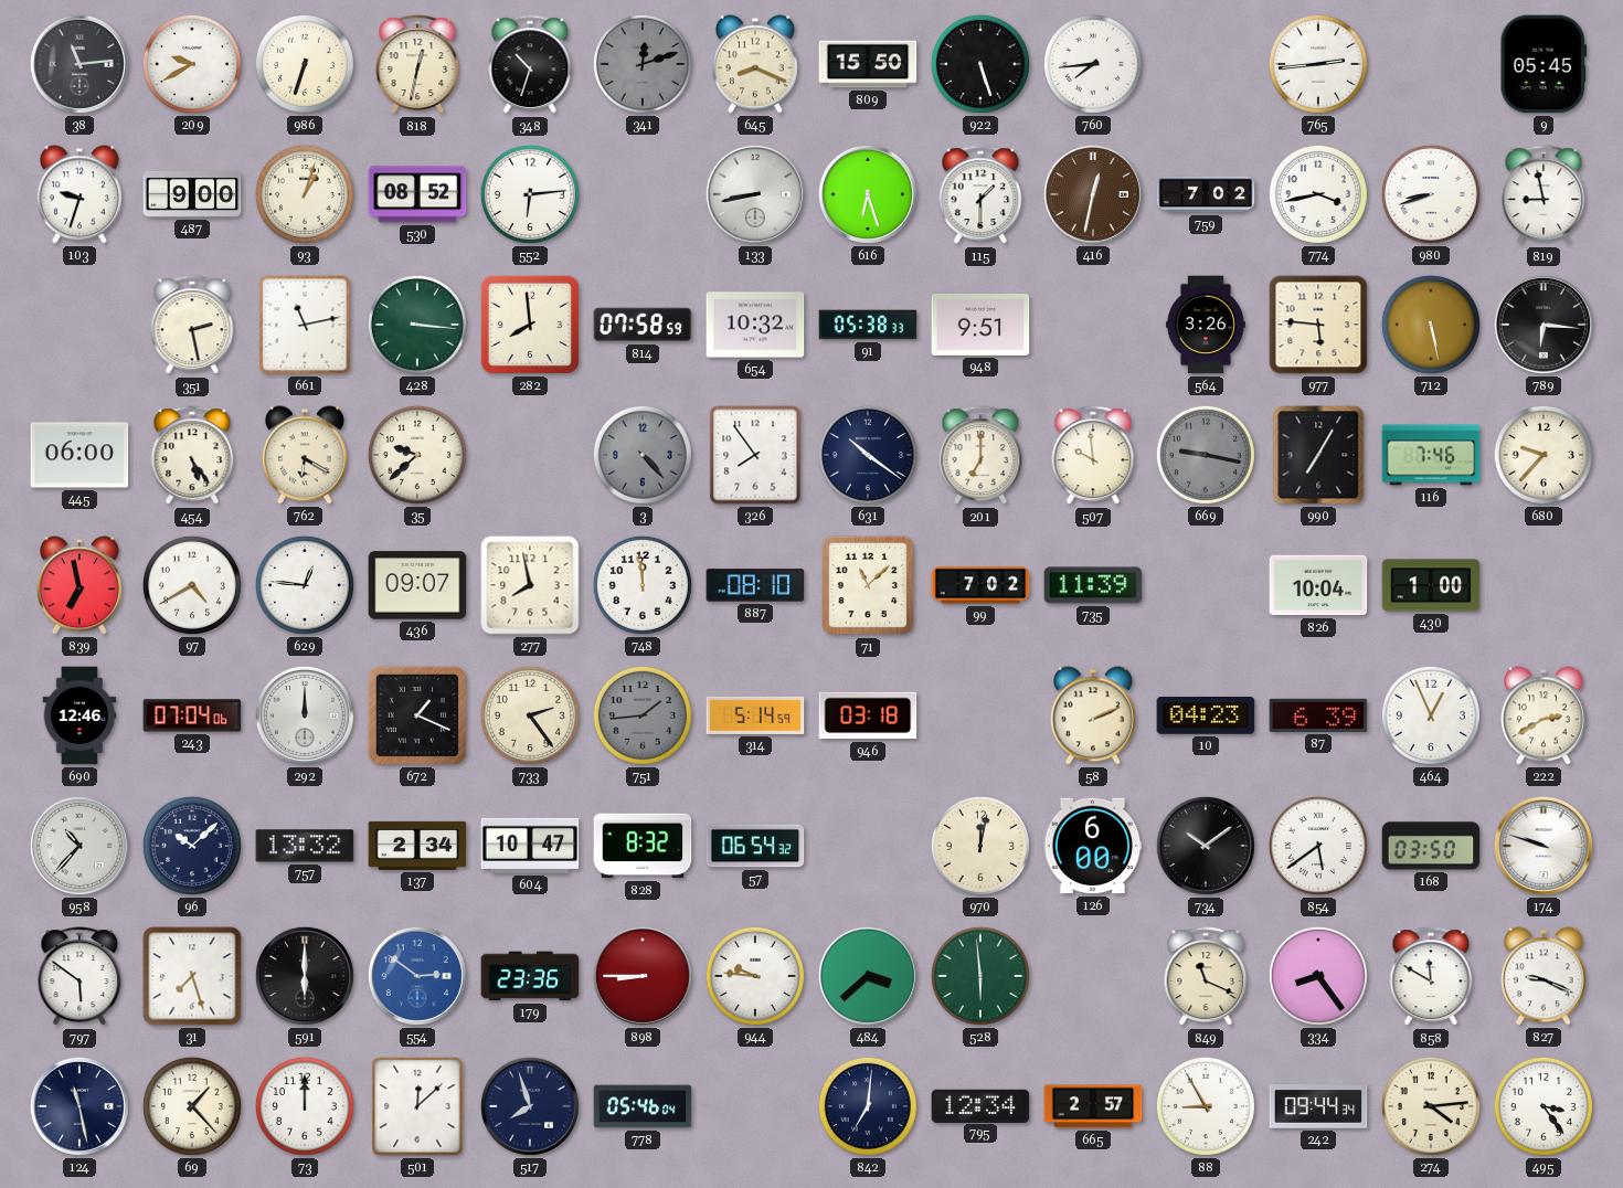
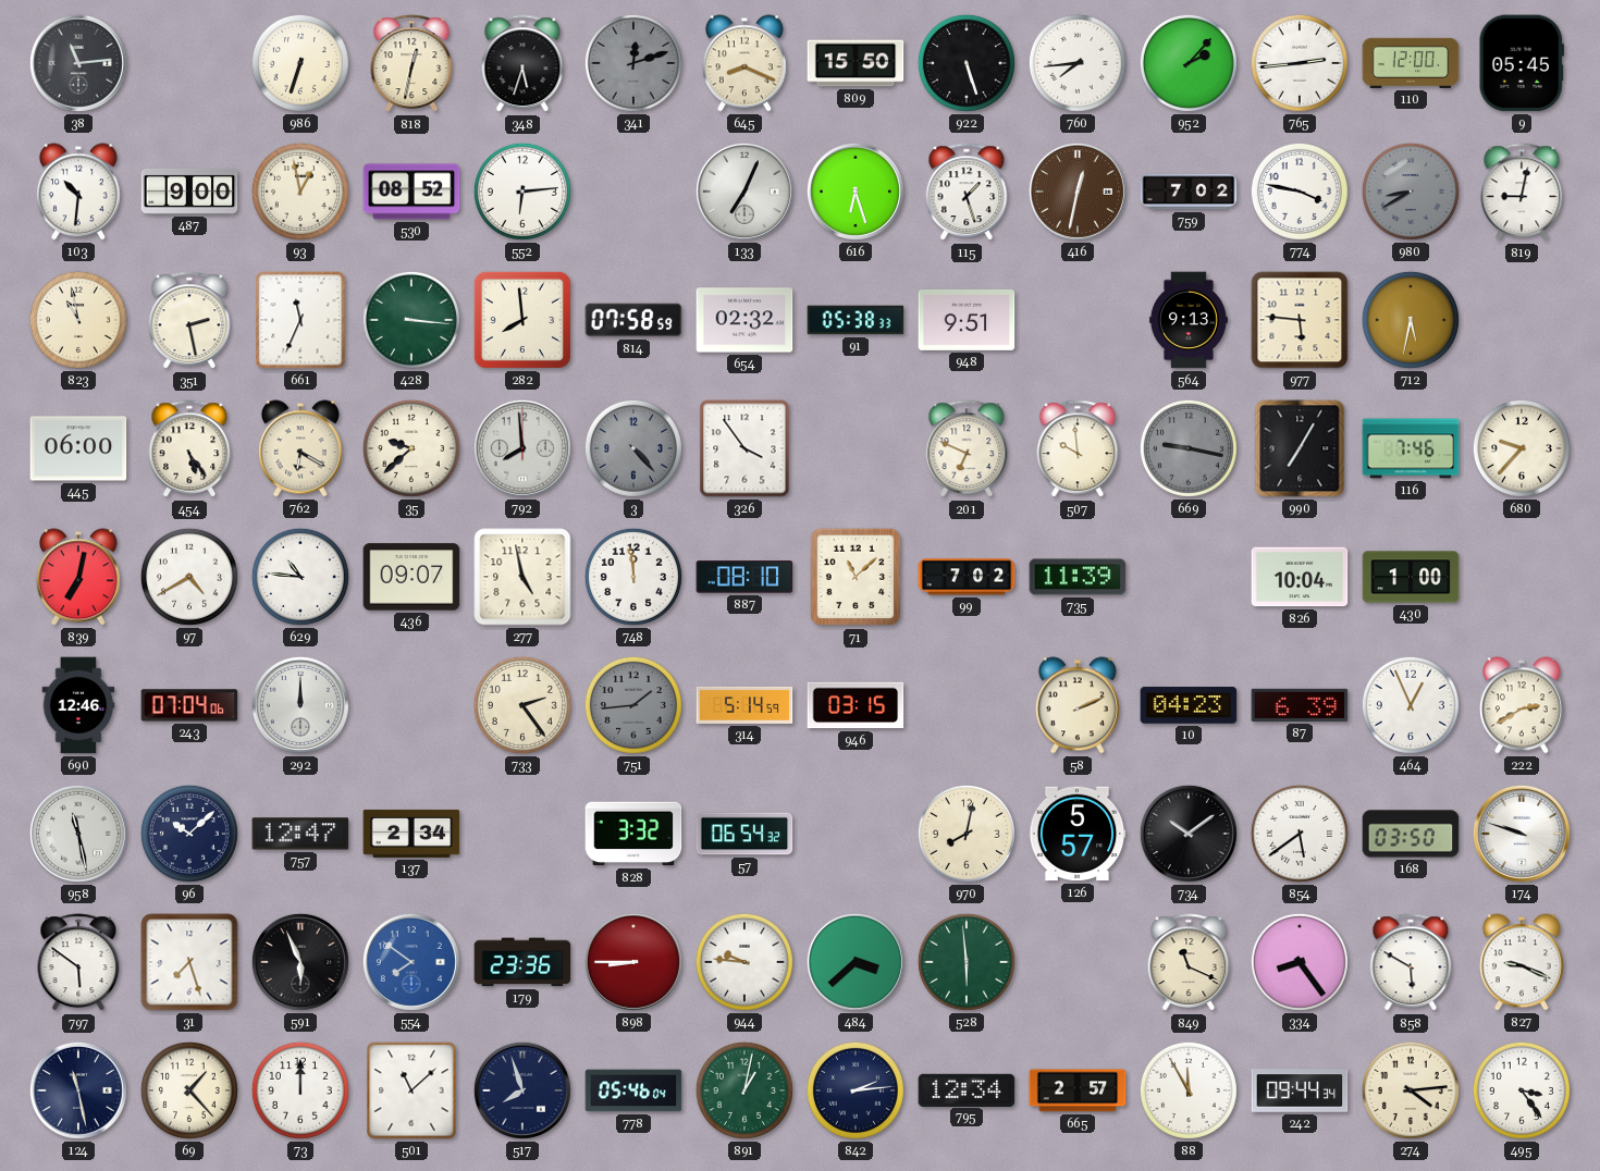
209: 9:40 -> none (192, 64)
348: 10:33 -> 5:33 (522, 64)
952: none -> 2:07 (1189, 63)
110: none -> 12:00 (1411, 63)
103: 9:33 -> 10:31 (78, 192)
93: 1:03 -> 12:58 (300, 192)
133: 8:43 -> 7:04 (744, 192)
115: 1:30 -> 1:27 (967, 193)
774: 3:43 -> 3:47 (1300, 192)
980: 8:42 -> 8:40 (1411, 192)
980 dial: white -> grey (1411, 192)
819: 8:58 -> 9:02 (1522, 193)
823: none -> 10:58 (78, 320)
661: 11:13 -> 11:34 (300, 320)
654: 10:32 -> 02:32 (744, 320)
564: 3:26 -> 9:13 (1189, 320)
712: 5:28 -> 5:32 (1411, 320)
789: 6:16 -> none (1544, 325)
792: none -> 7:59 (522, 448)
326: 7:54 -> 3:54 (744, 448)
631: 10:21 -> none (868, 455)
201: 7:00 -> 6:49 (967, 449)
839: 6:58 -> 7:02 (78, 577)
629: 12:46 -> 10:46 (300, 577)
277: 7:58 -> 4:58 (522, 577)
672: 1:19 -> none (417, 715)
946: 03:18 -> 03:15 (856, 705)
958: 10:37 -> 11:28 (78, 834)
757: 13:32 -> 12:47 (300, 834)
604: 10:47 -> none (530, 846)
828: 8:32 -> 3:32 (633, 834)
970: 12:02 -> 8:02 (967, 834)
126: 6:00 -> 5:57 (1078, 834)
591: 6:00 -> 5:56 (300, 962)
554: 2:51 -> 7:51 (411, 962)
858: 11:50 -> 5:50 (1411, 963)
501: 12:08 -> 11:08 (411, 1090)
891: none -> 1:02 (744, 1090)
842: 7:01 -> 2:14 (856, 1090)
88: 8:55 -> 11:55 (1189, 1090)
